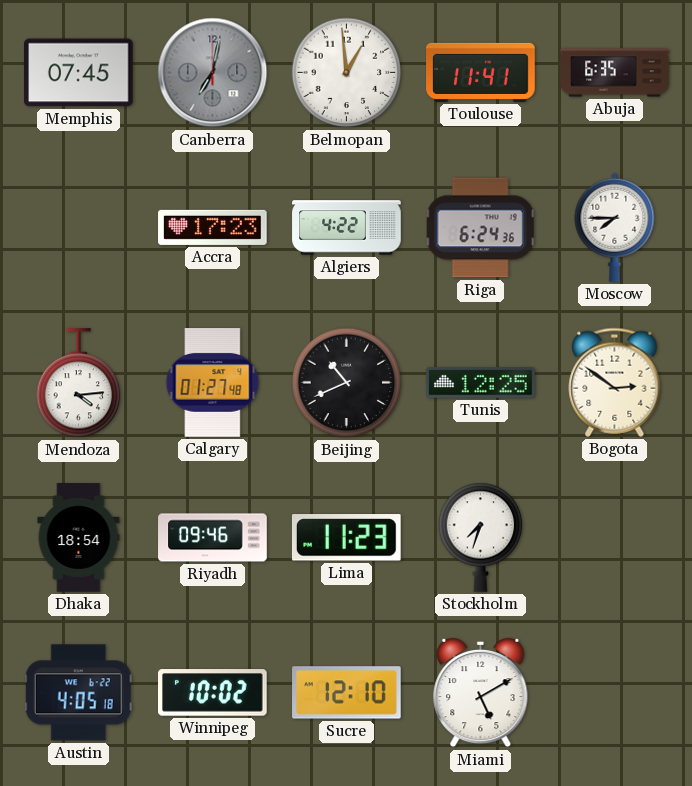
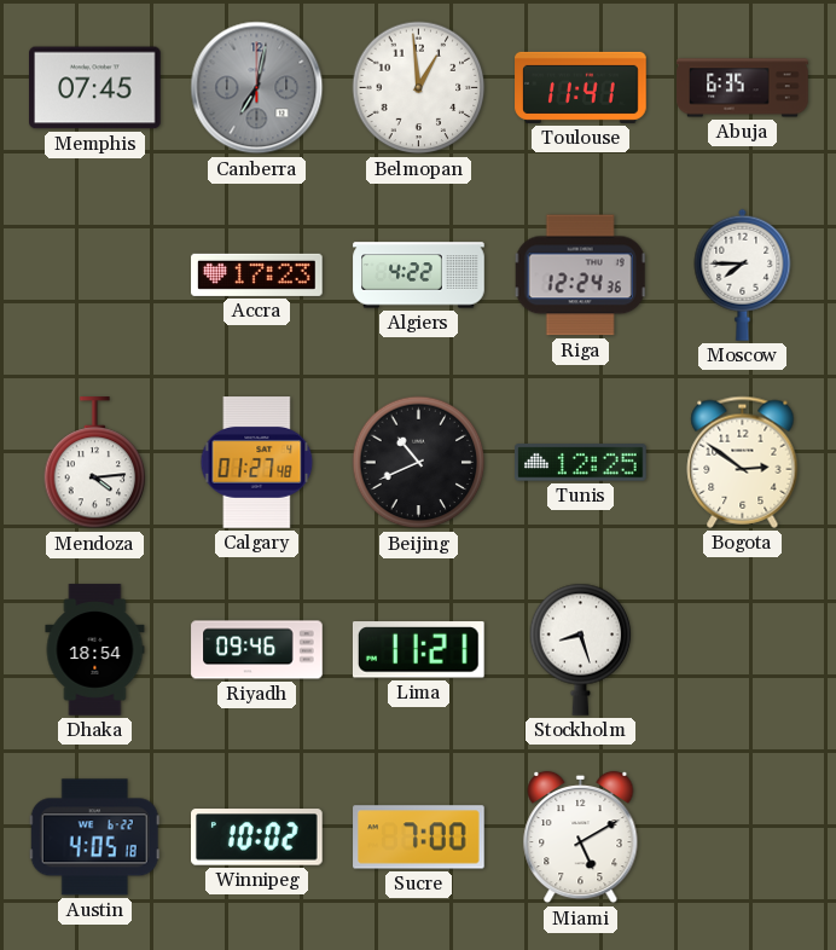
Riga: 6:24 -> 12:24 (580, 276)
Lima: 11:23 -> 11:21 (418, 650)
Stockholm: 7:33 -> 8:27 (581, 649)
Sucre: 12:10 -> 7:00 (419, 838)
